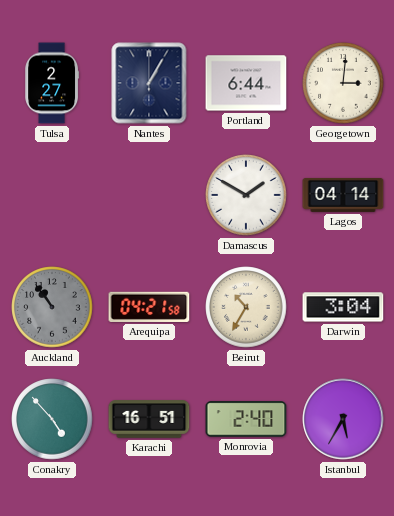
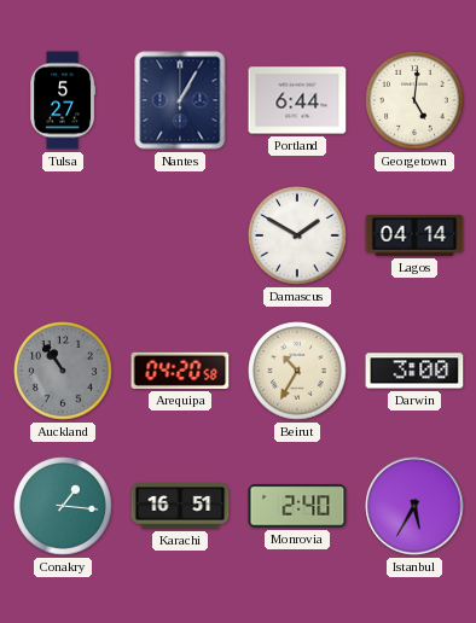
Tulsa: 2:27 -> 5:27 (63, 100)
Georgetown: 3:01 -> 5:01 (414, 100)
Arequipa: 04:21 -> 04:20 (180, 371)
Darwin: 3:04 -> 3:00 (414, 371)
Conakry: 4:53 -> 1:16 (63, 506)
